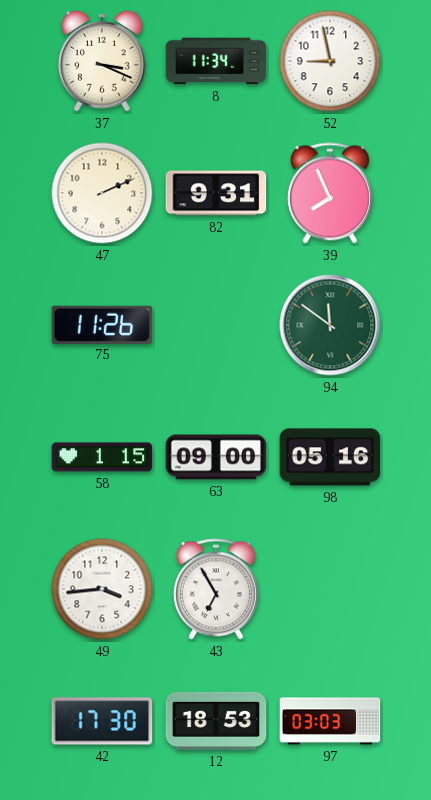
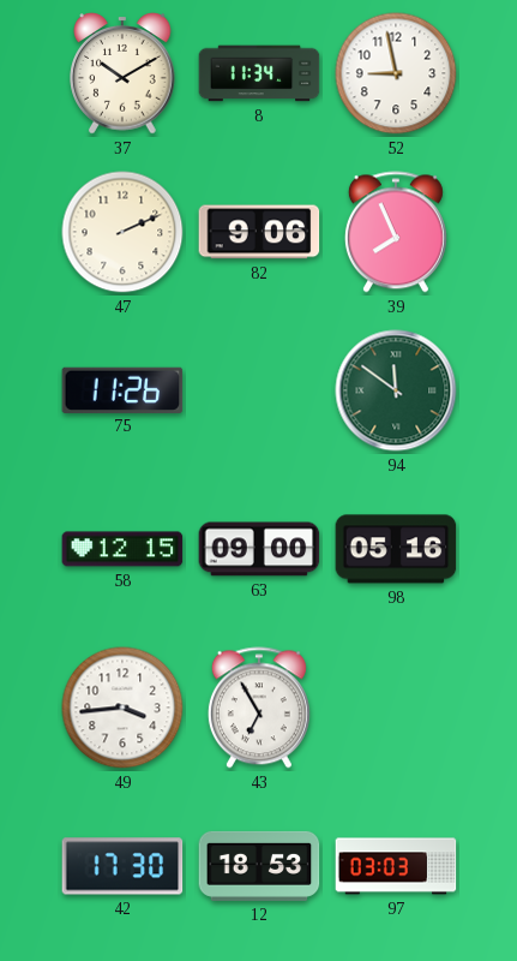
37: 3:19 -> 10:10 (122, 73)
82: 9:31 -> 9:06 (259, 232)
58: 1:15 -> 12:15 (122, 549)
